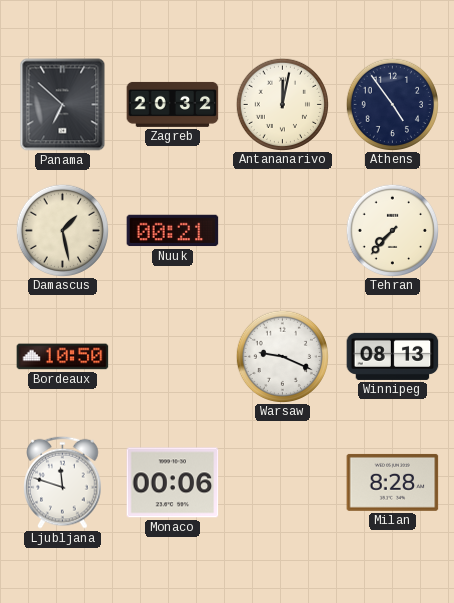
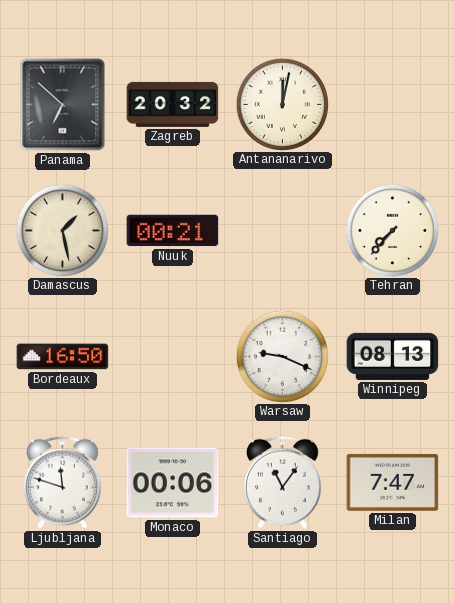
Athens: 4:54 -> none (392, 104)
Bordeaux: 10:50 -> 16:50 (63, 357)
Santiago: none -> 11:06 (283, 482)
Milan: 8:28 -> 7:47 (393, 482)
